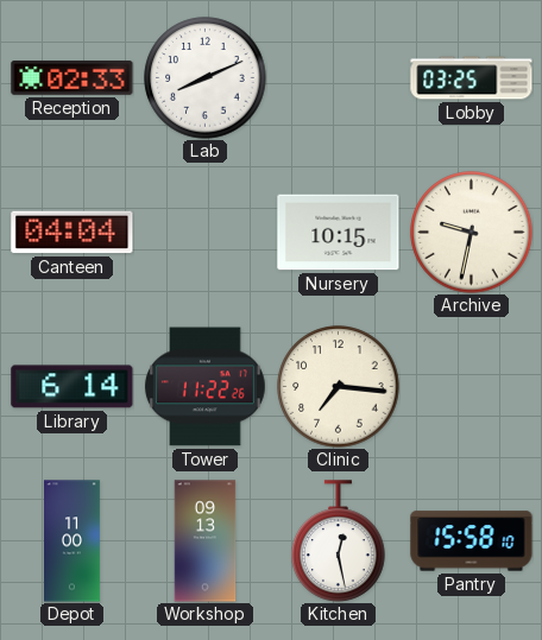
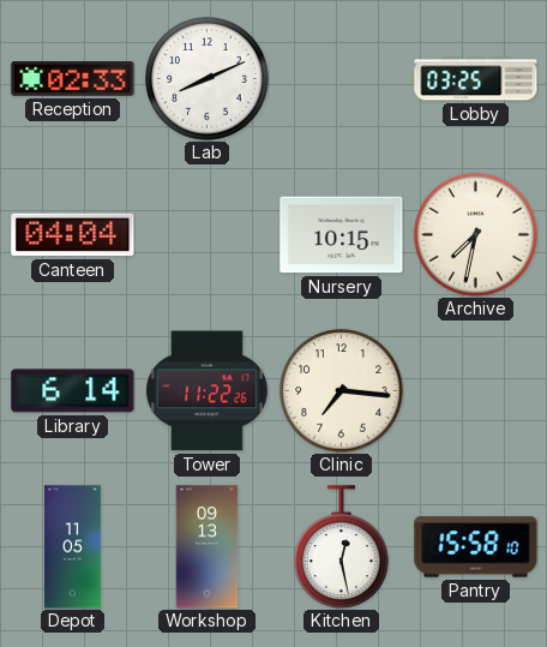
Archive: 9:32 -> 7:32 (476, 235)
Depot: 11:00 -> 11:05 (72, 547)
